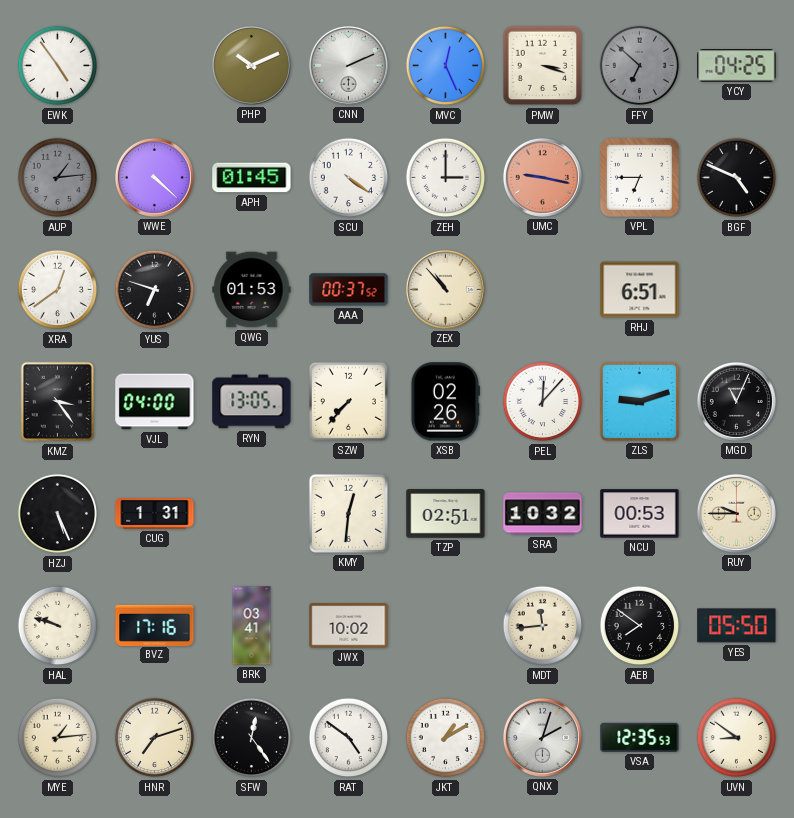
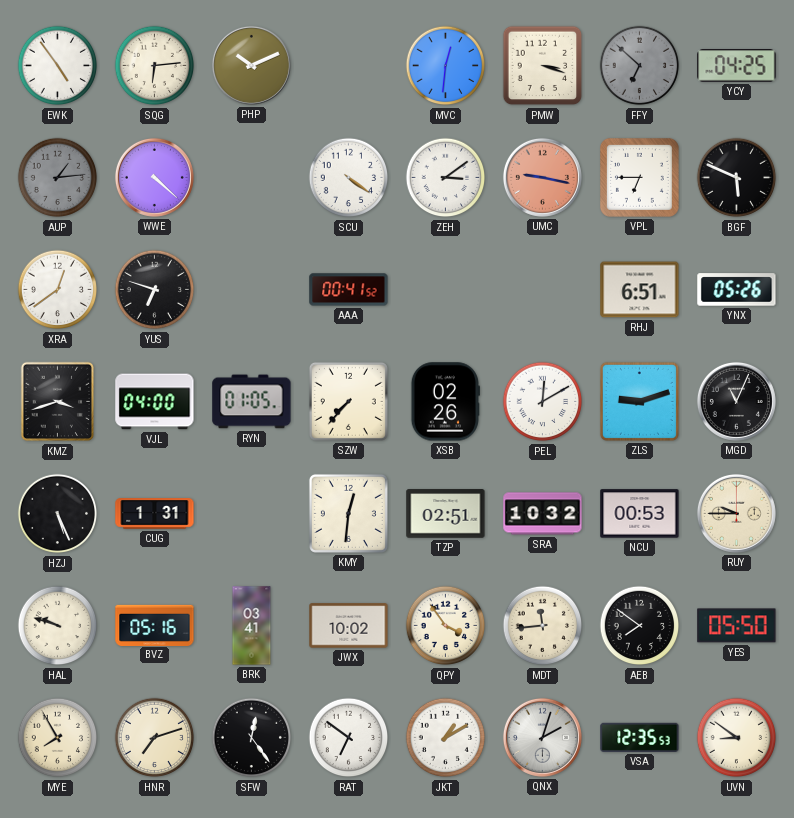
SQG: none -> 6:14 (155, 66)
CNN: 2:11 -> none (348, 65)
MVC: 12:26 -> 12:31 (446, 66)
APH: 01:45 -> none (252, 178)
ZEH: 3:00 -> 3:09 (446, 178)
BGF: 4:49 -> 5:49 (737, 178)
QWG: 01:53 -> none (252, 290)
AAA: 00:37 -> 00:41 (349, 290)
ZEX: 10:53 -> none (445, 289)
YNX: none -> 05:26 (737, 290)
KMZ: 3:24 -> 3:42 (57, 402)
RYN: 13:05 -> 01:05 (252, 402)
PEL: 12:07 -> 12:10 (543, 402)
BVZ: 17:16 -> 05:16 (155, 625)
QPY: none -> 3:54 (446, 626)
MYE: 1:14 -> 7:55 (58, 738)
RAT: 4:51 -> 6:51 (349, 738)
